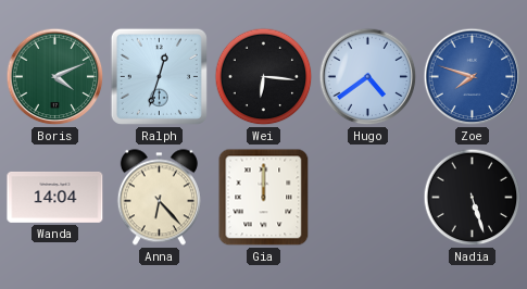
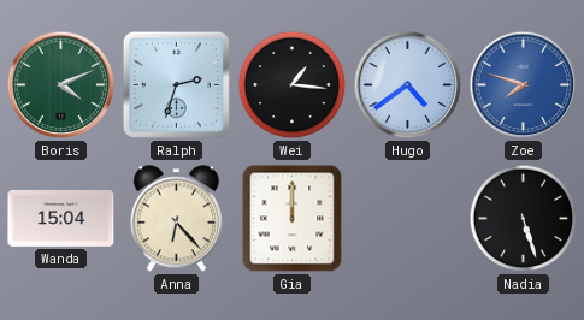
Ralph: 12:33 -> 2:33 (176, 84)
Wei: 6:16 -> 1:16 (293, 85)
Wanda: 14:04 -> 15:04 (61, 218)
